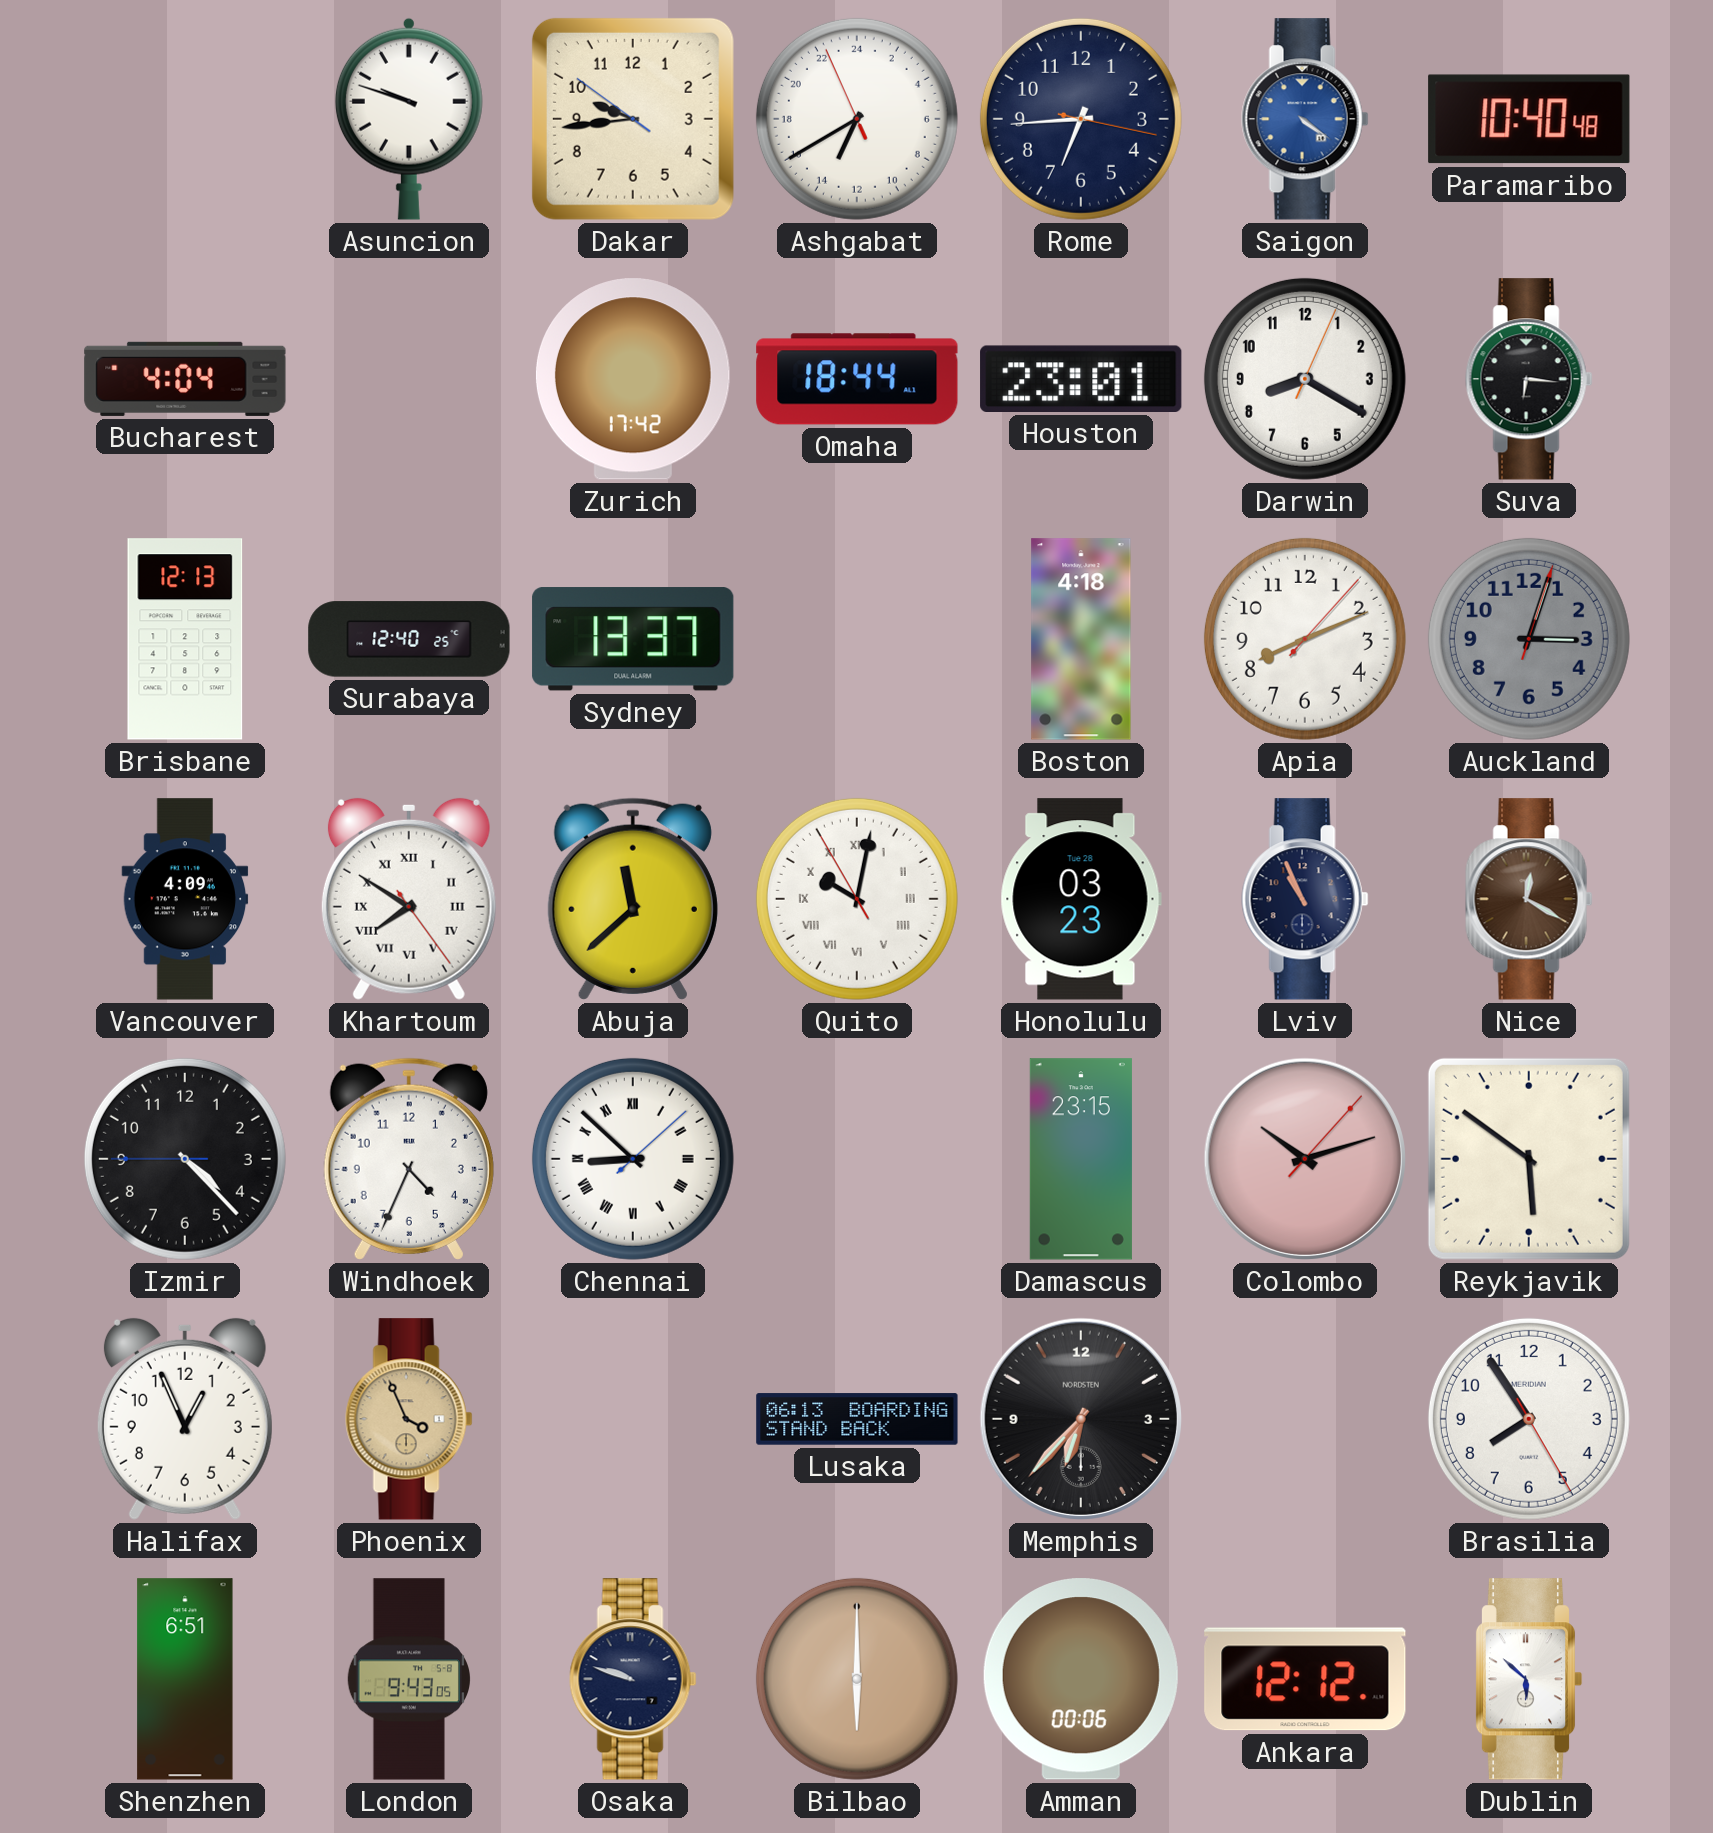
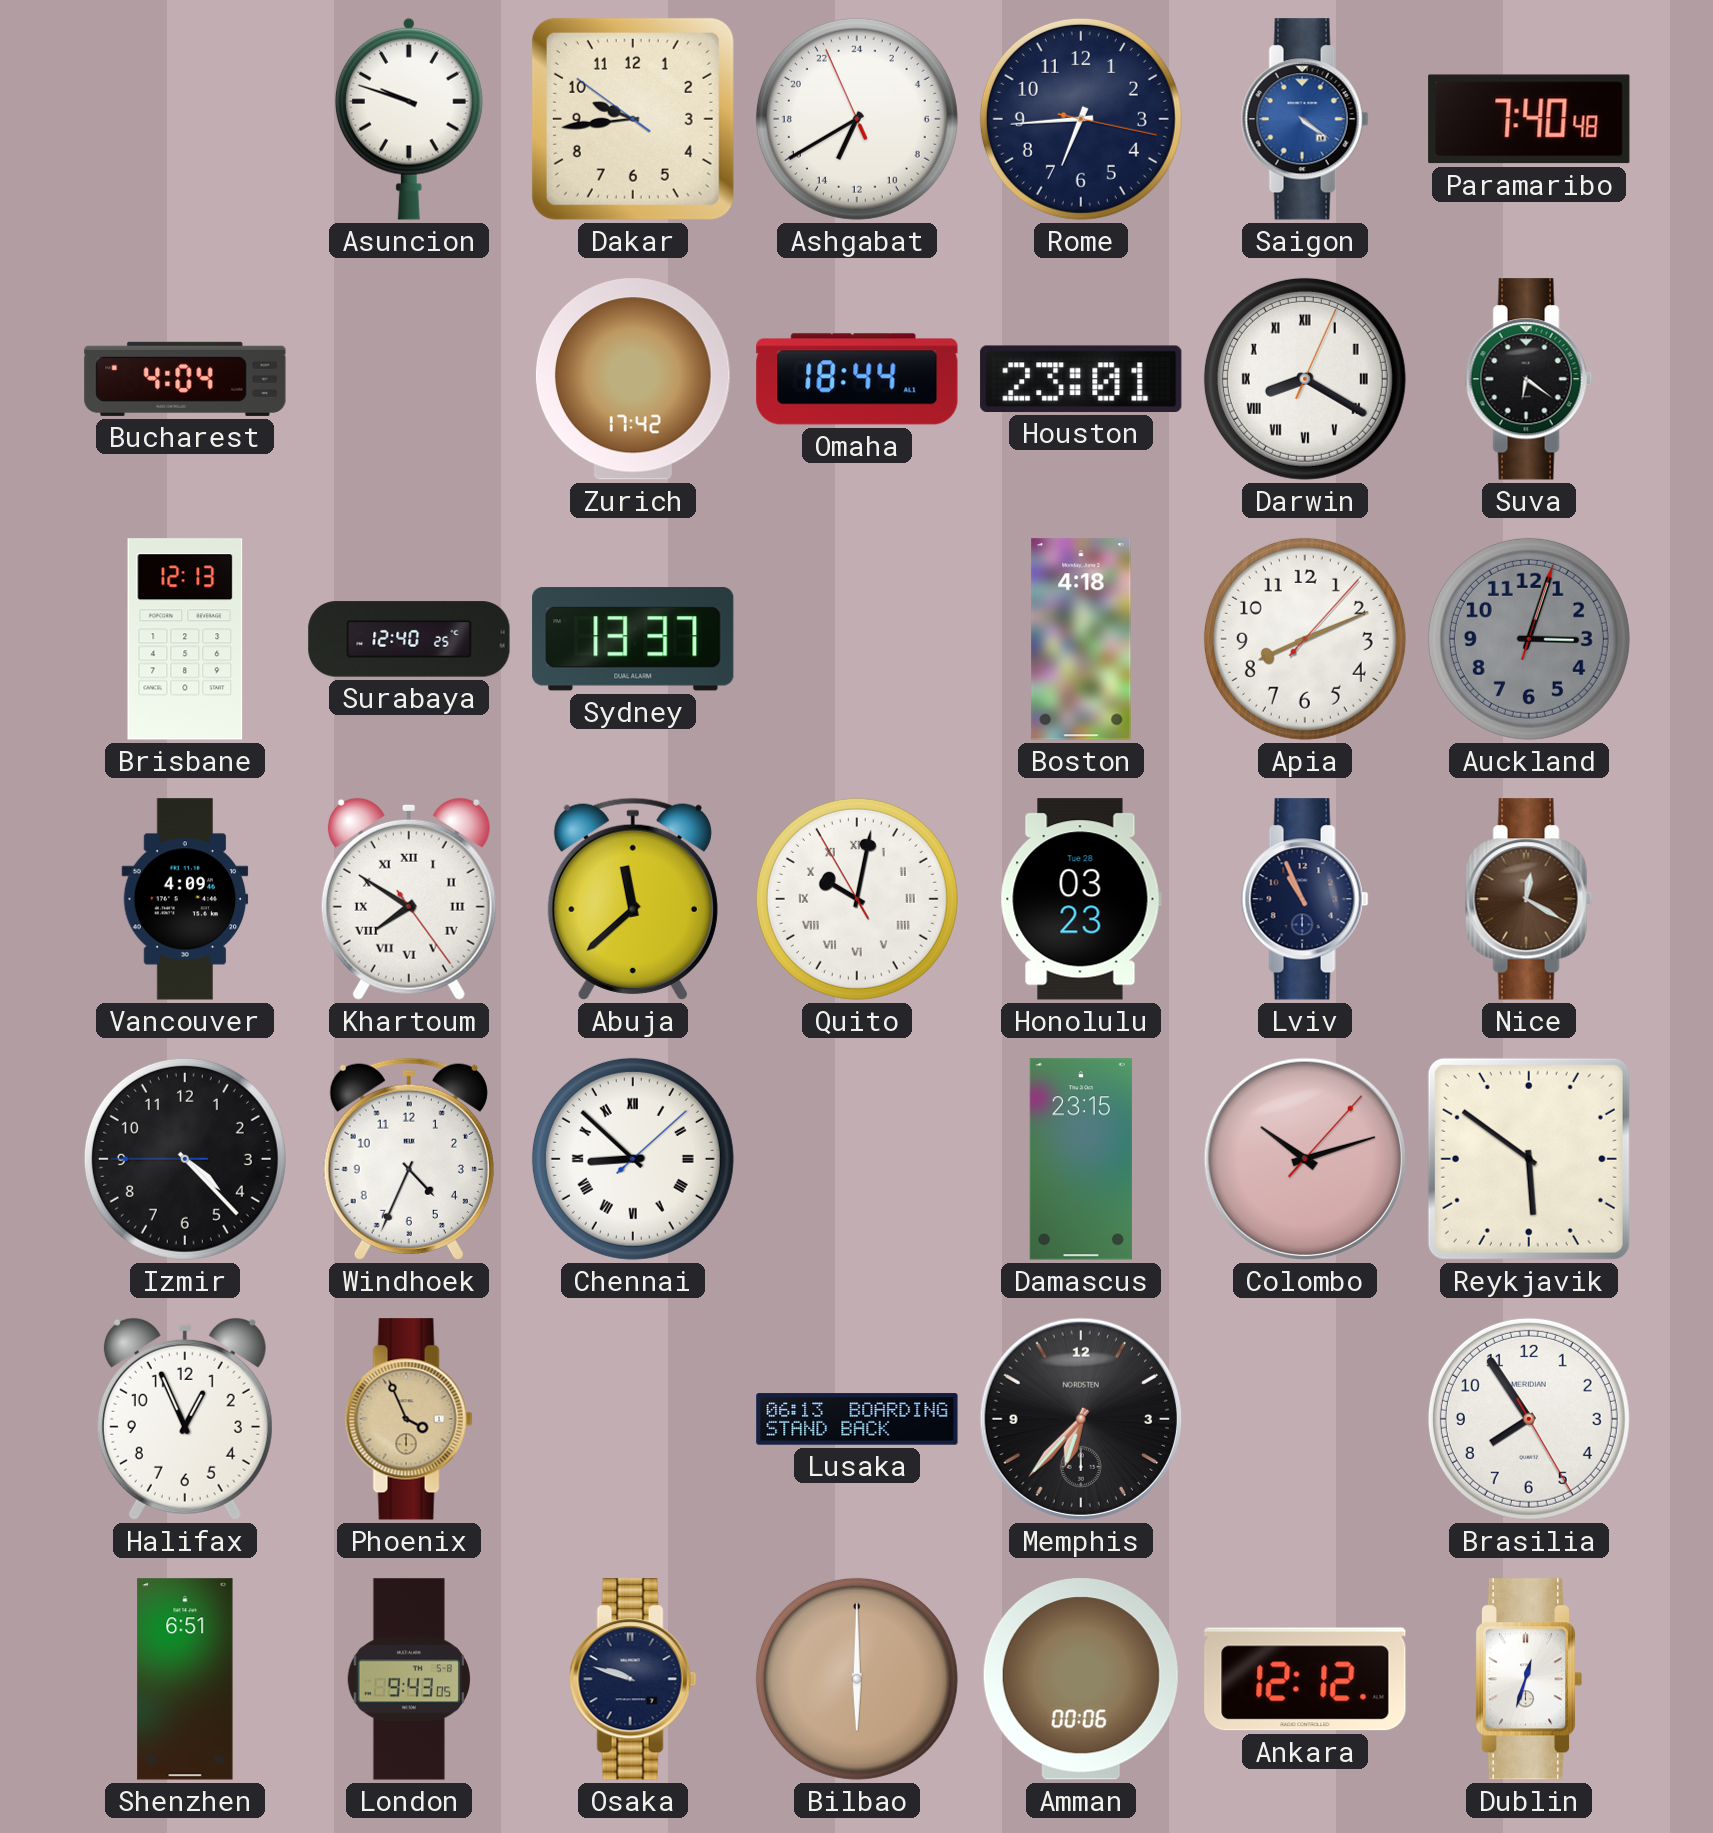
Paramaribo: 10:40 -> 7:40 (1529, 119)
Darwin numerals: Arabic -> Roman (1305, 379)
Suva: 6:16 -> 6:21 (1529, 379)
Dublin: 5:52 -> 12:33 (1529, 1679)
